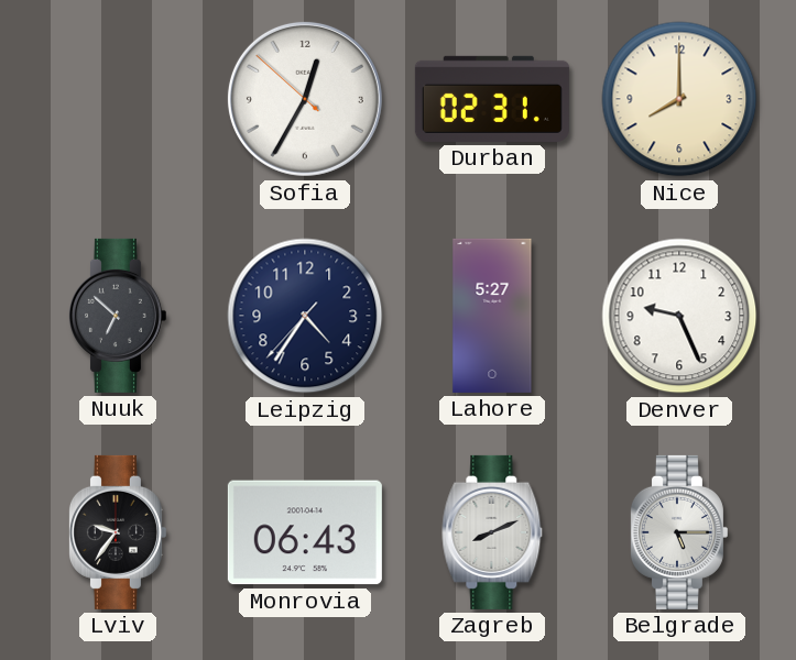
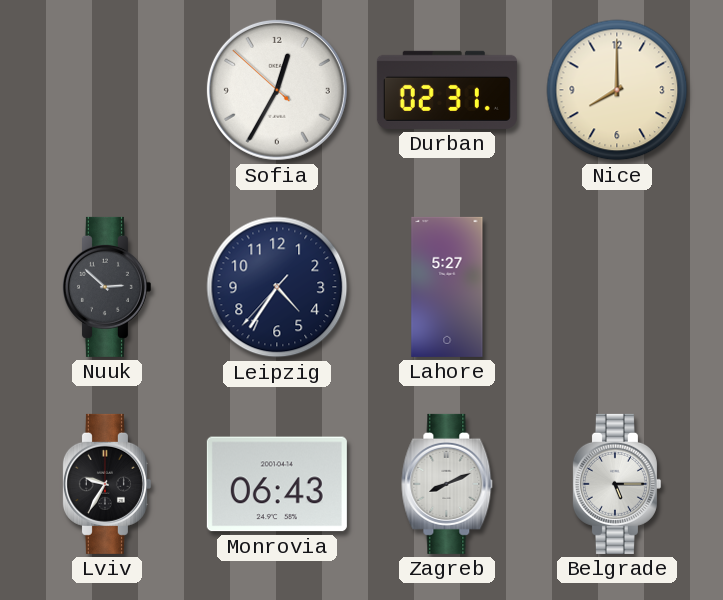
Nuuk: 6:52 -> 2:52 (106, 287)
Denver: 9:26 -> none (679, 316)
Lviv: 9:36 -> 9:35 (106, 484)
